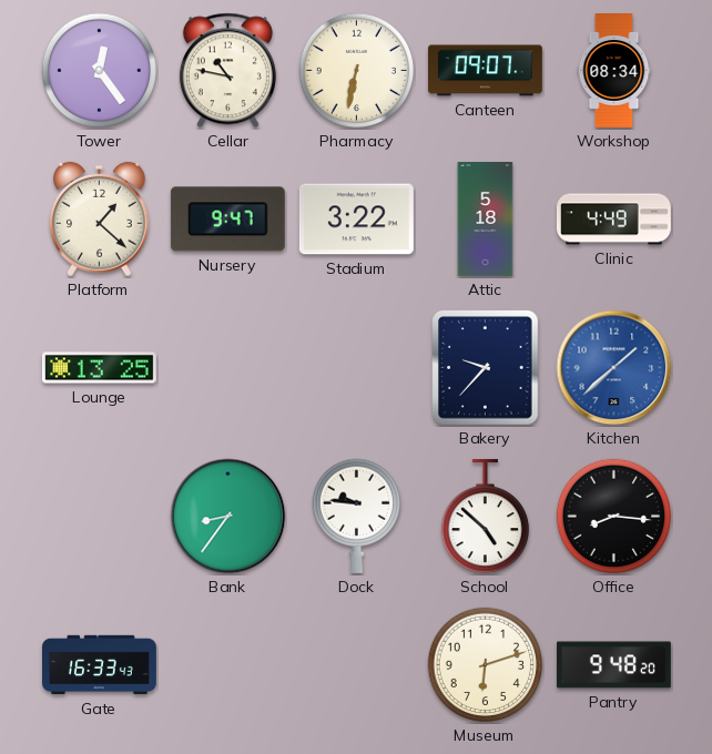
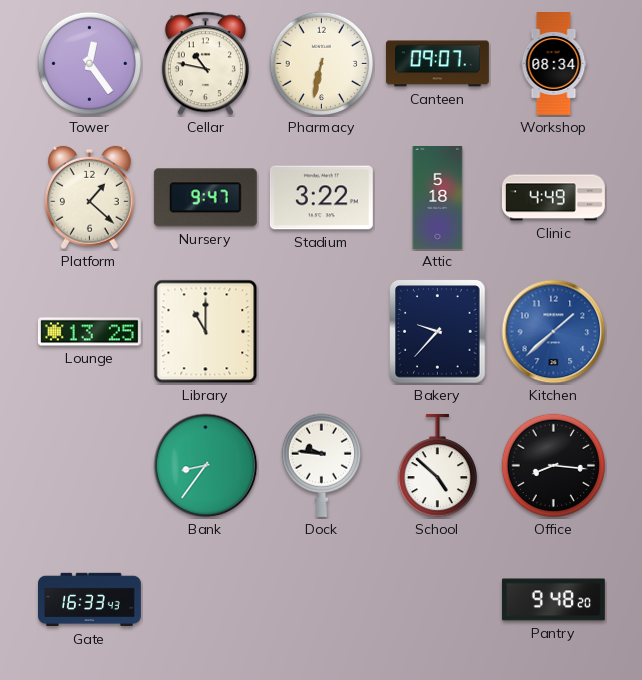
Library: none -> 11:00 (206, 332)
Museum: 6:12 -> none (486, 665)
